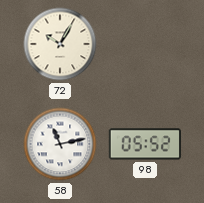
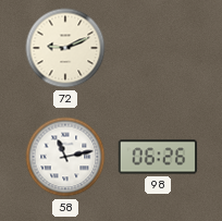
72: 10:05 -> 9:11 (65, 48)
98: 05:52 -> 06:26 (157, 157)
